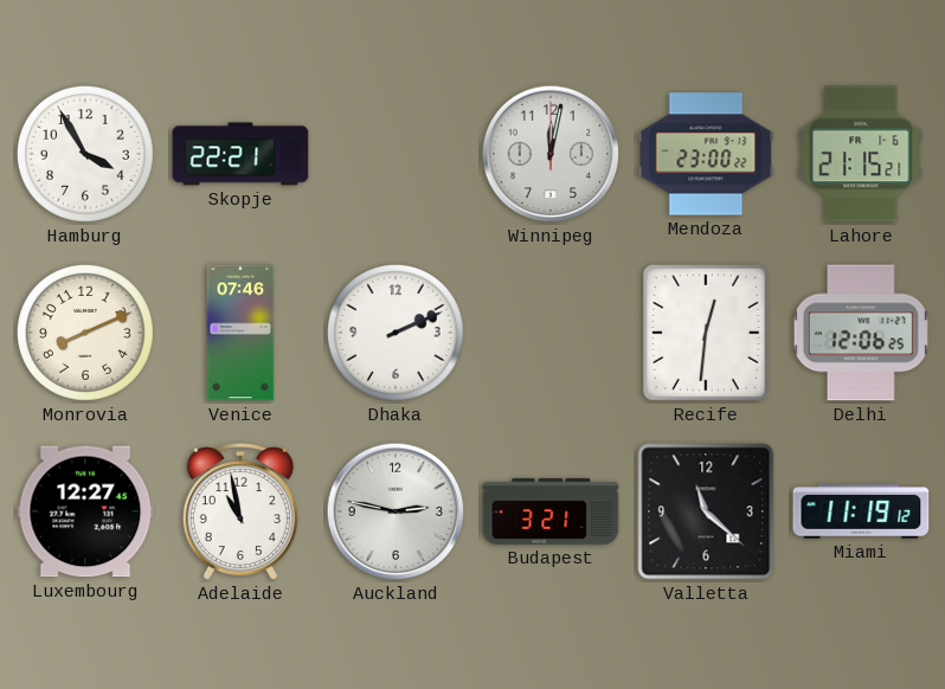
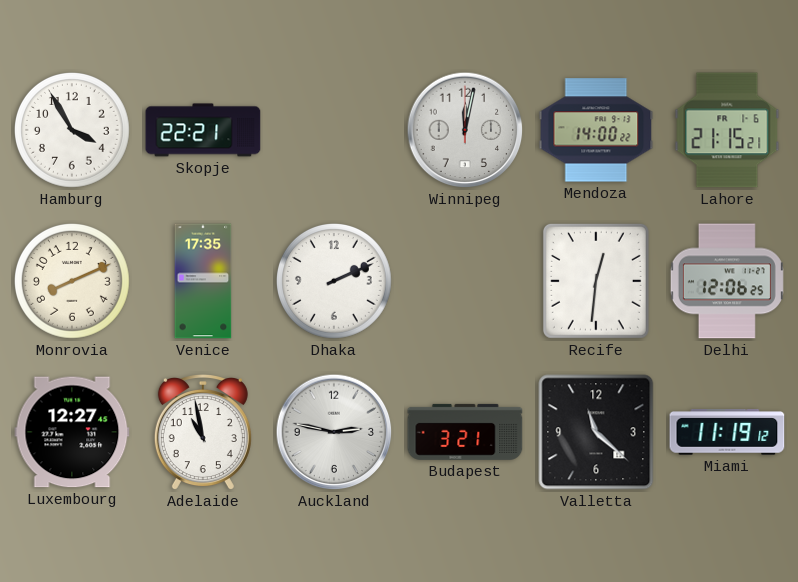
Mendoza: 23:00 -> 14:00 (596, 130)
Venice: 07:46 -> 17:35 (203, 281)
